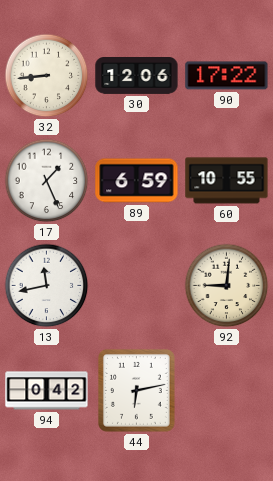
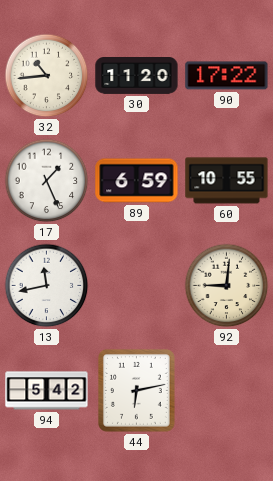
32: 8:44 -> 10:44 (47, 76)
30: 12:06 -> 11:20 (137, 76)
94: 0:42 -> 5:42 (47, 391)
